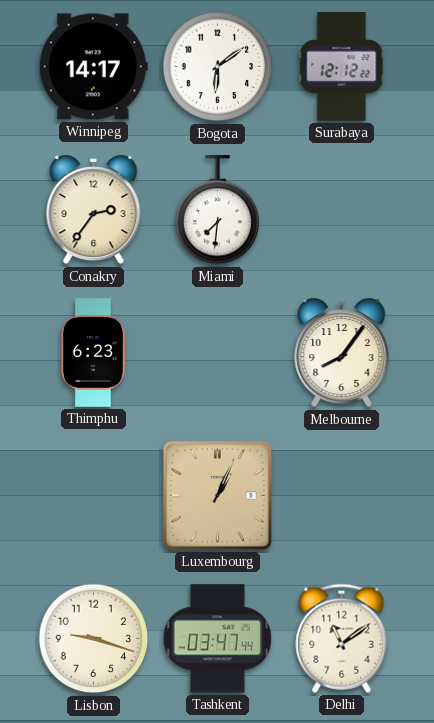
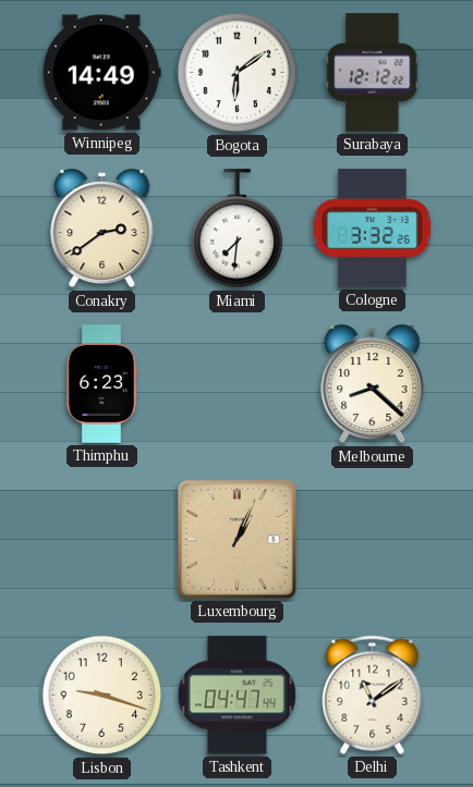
Winnipeg: 14:17 -> 14:49 (101, 73)
Conakry: 2:36 -> 2:39 (102, 229)
Cologne: none -> 3:32 (373, 229)
Melbourne: 8:06 -> 8:22 (373, 384)
Tashkent: 03:47 -> 04:47 (237, 696)
